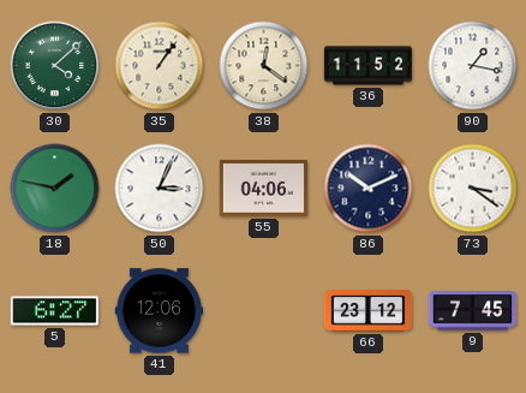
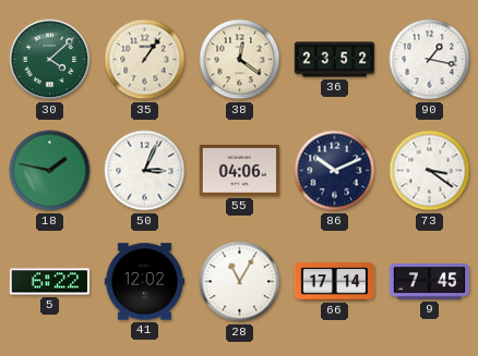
36: 11:52 -> 23:52 (335, 60)
5: 6:27 -> 6:22 (50, 282)
41: 12:06 -> 12:02 (145, 282)
28: none -> 11:05 (240, 282)
66: 23:12 -> 17:14 (335, 282)
